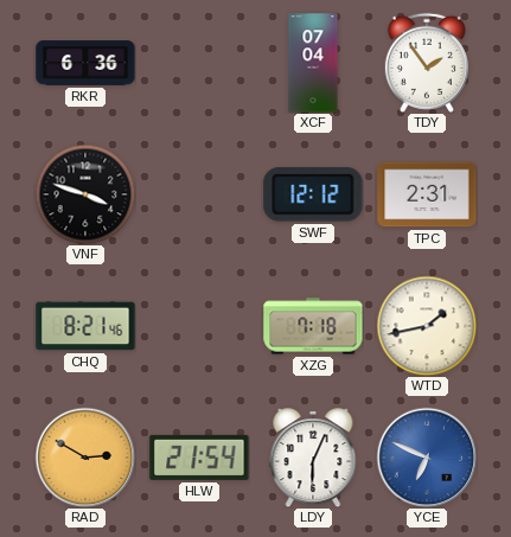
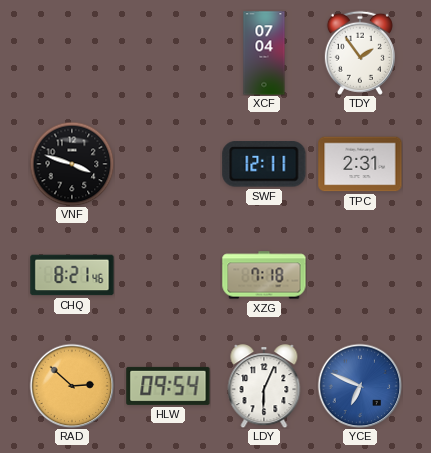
RKR: 6:36 -> none (85, 63)
SWF: 12:12 -> 12:11 (264, 164)
WTD: 1:43 -> none (427, 326)
RAD: 2:50 -> 2:52 (72, 386)
HLW: 21:54 -> 09:54 (168, 386)
